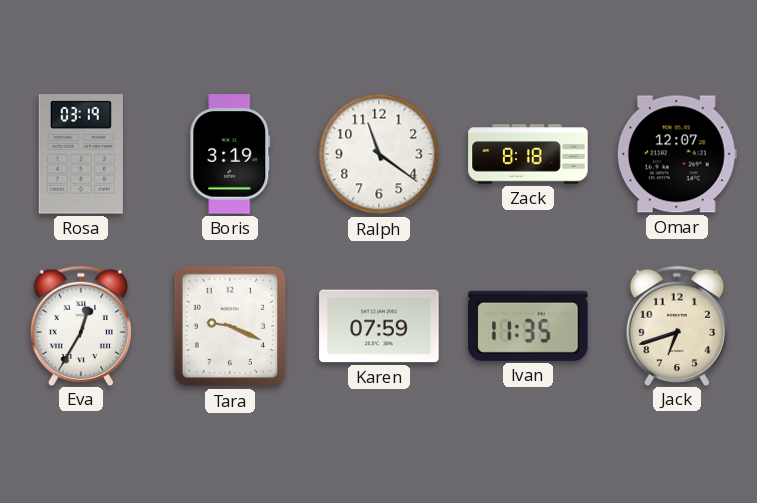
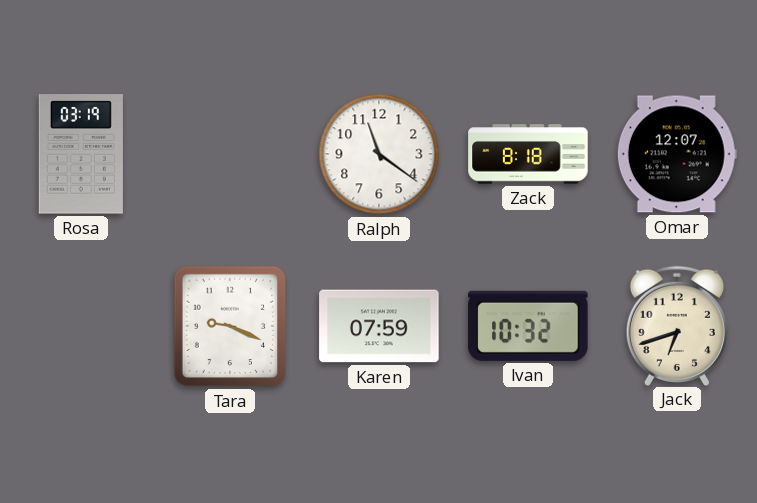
Boris: 3:19 -> none (230, 154)
Eva: 12:35 -> none (81, 325)
Ivan: 11:35 -> 10:32 (528, 326)
